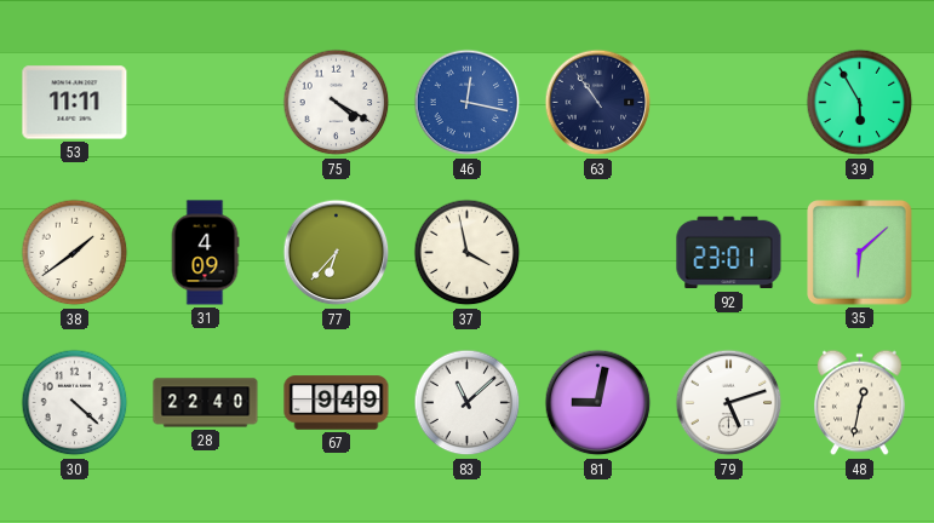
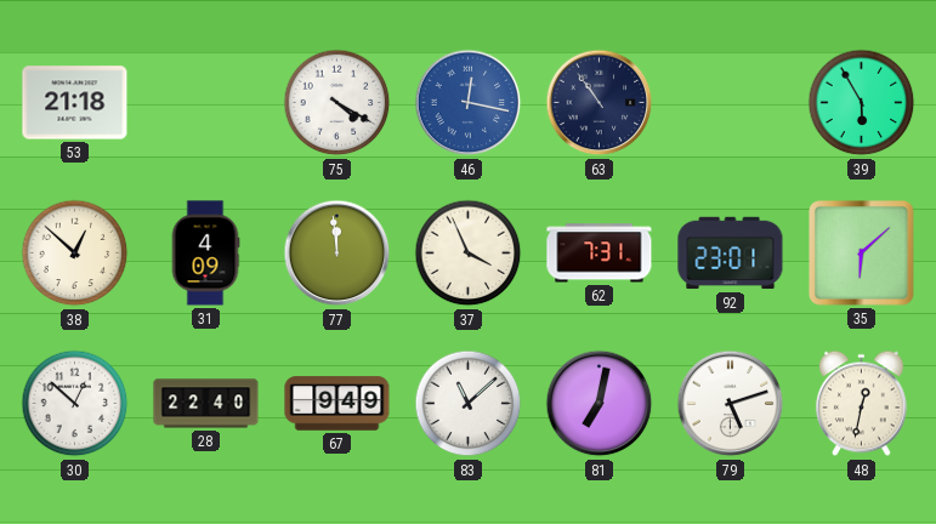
53: 11:11 -> 21:18 (75, 103)
38: 1:39 -> 12:52 (75, 254)
77: 6:37 -> 11:59 (337, 254)
37: 3:58 -> 3:56 (469, 254)
62: none -> 7:31 (600, 254)
30: 4:22 -> 12:52 (75, 404)
81: 9:02 -> 7:02 (600, 404)
